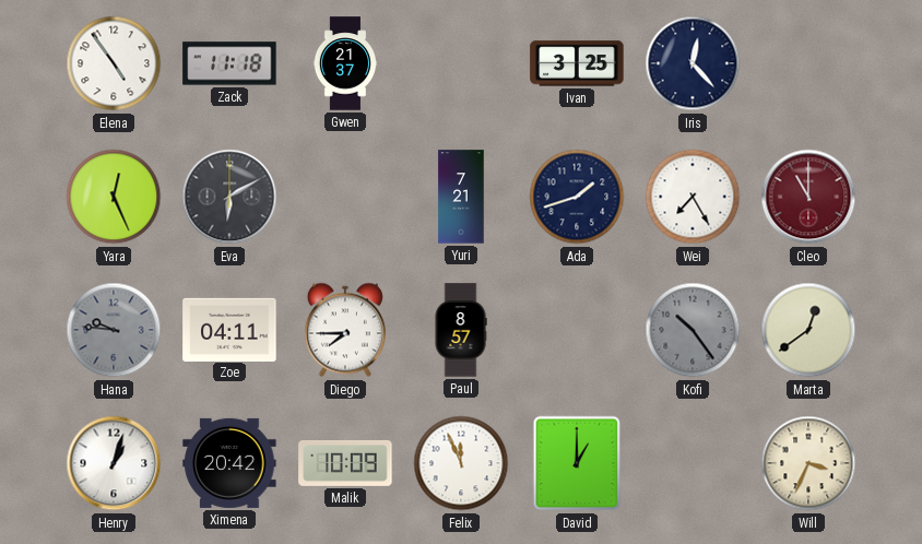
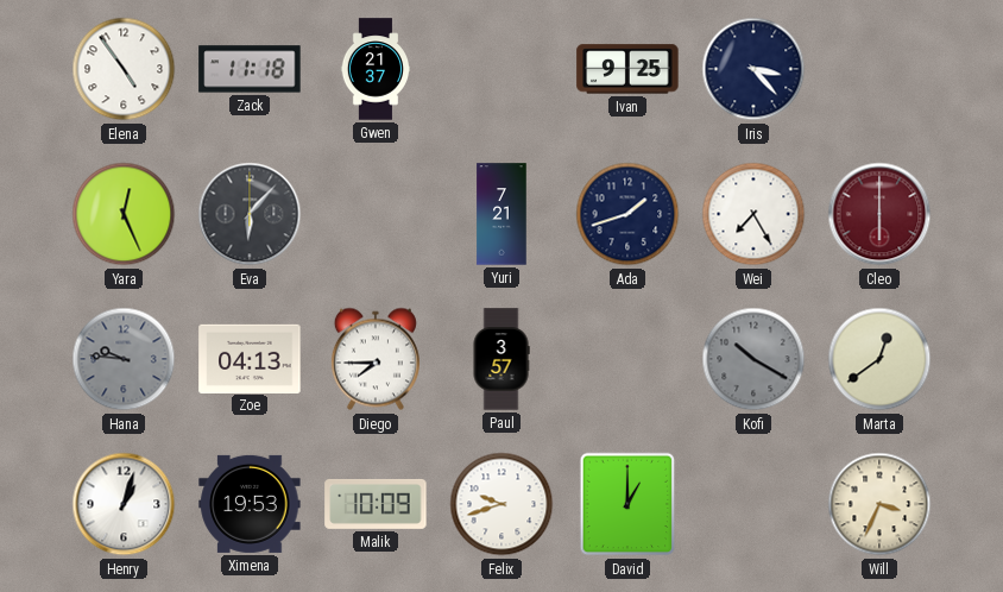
Ivan: 3:25 -> 9:25 (627, 69)
Iris: 12:23 -> 3:23 (753, 69)
Eva: 6:10 -> 6:07 (250, 214)
Cleo: 11:00 -> 6:00 (879, 214)
Zoe: 04:11 -> 04:13 (250, 358)
Paul: 8:57 -> 3:57 (501, 359)
Kofi: 10:24 -> 10:20 (753, 359)
Ximena: 20:42 -> 19:53 (250, 504)
Felix: 11:56 -> 9:42 (501, 504)
